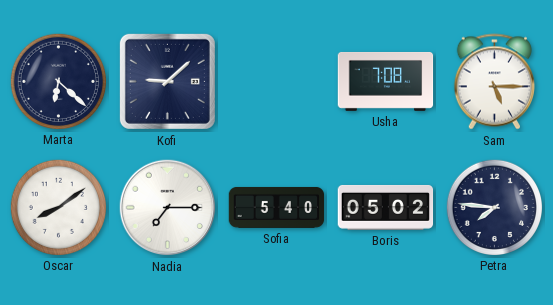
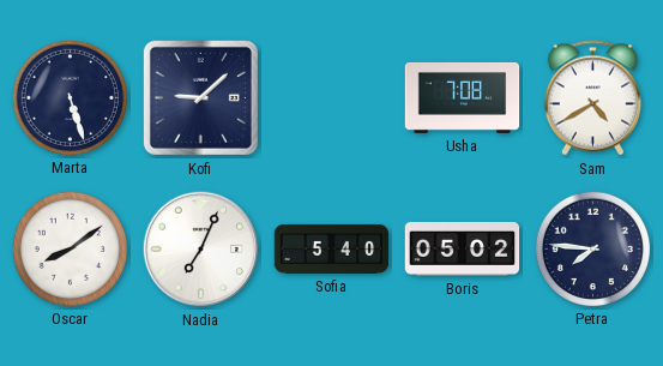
Marta: 6:22 -> 5:27 (70, 97)
Sam: 5:15 -> 4:40 (592, 98)
Nadia: 7:15 -> 7:04 (201, 250)
